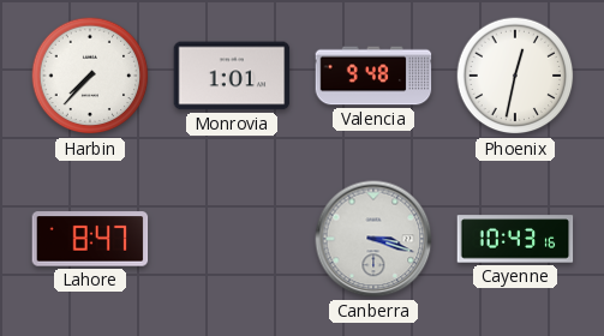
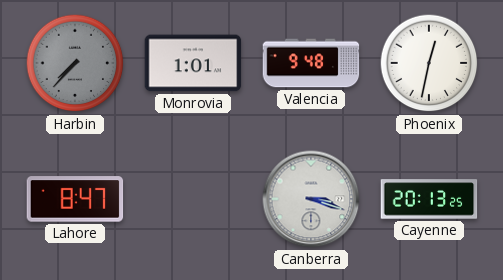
Harbin dial: white -> grey (75, 63)
Cayenne: 10:43 -> 20:13 (429, 199)
